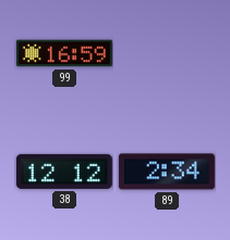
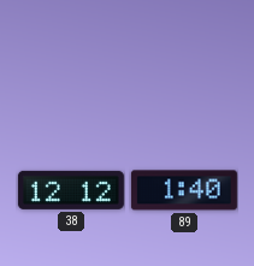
99: 16:59 -> none (64, 53)
89: 2:34 -> 1:40 (184, 190)
